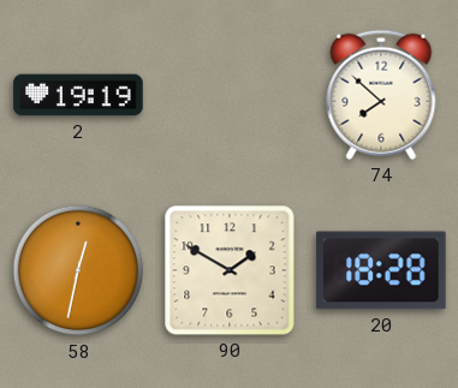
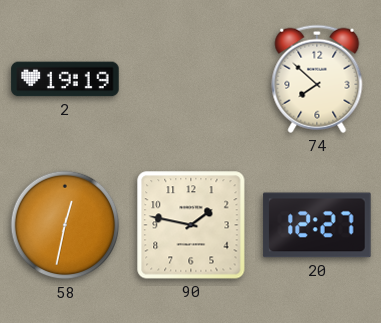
90: 1:50 -> 1:47 (191, 225)
20: 18:28 -> 12:27 (317, 225)
